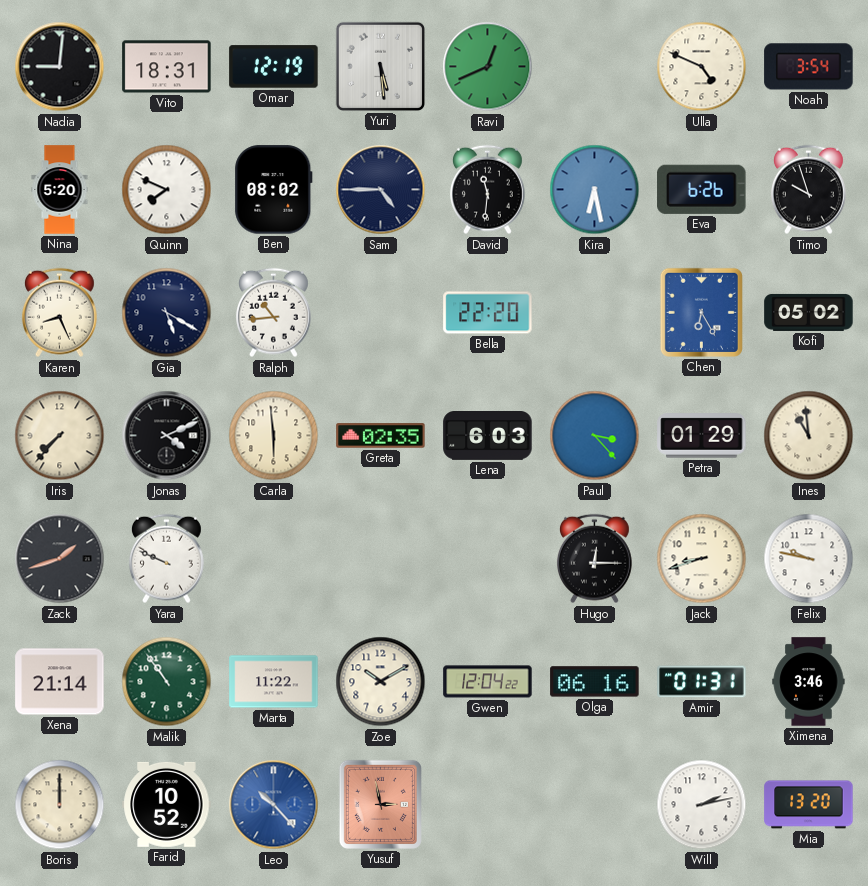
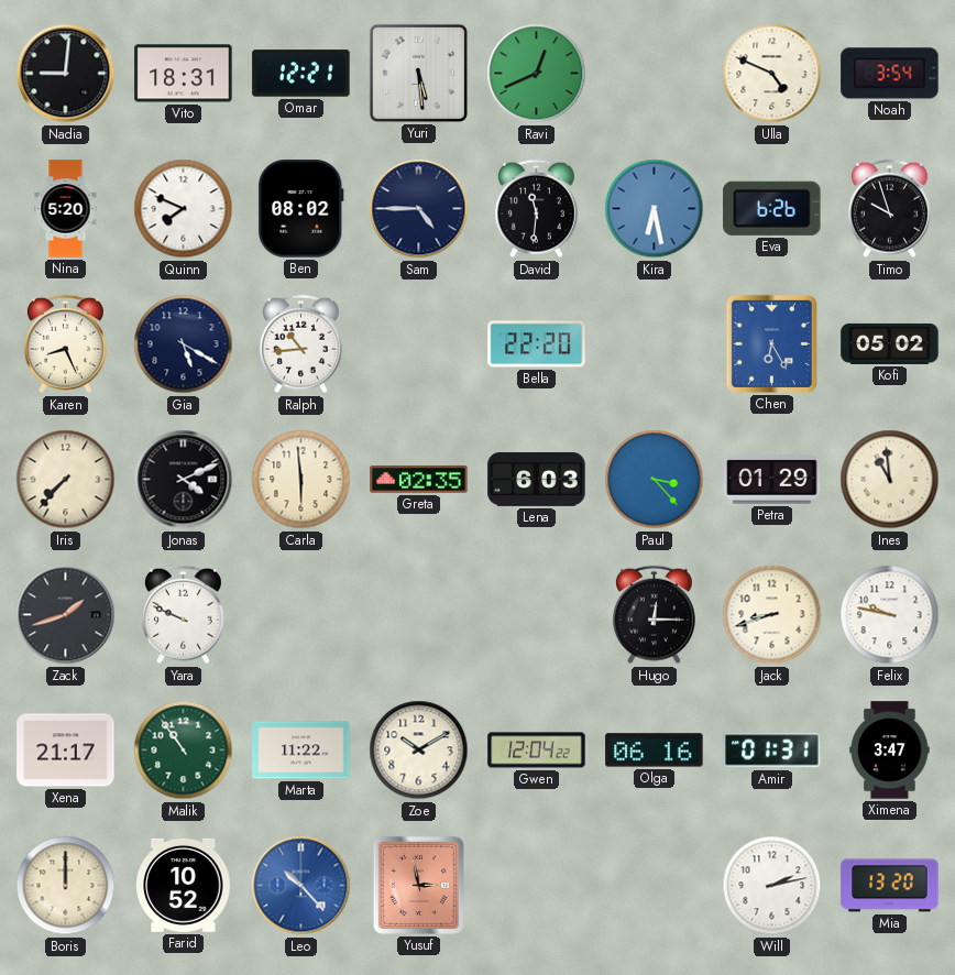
Omar: 12:19 -> 12:21 (301, 74)
Xena: 21:14 -> 21:17 (66, 751)
Ximena: 3:46 -> 3:47 (890, 751)
